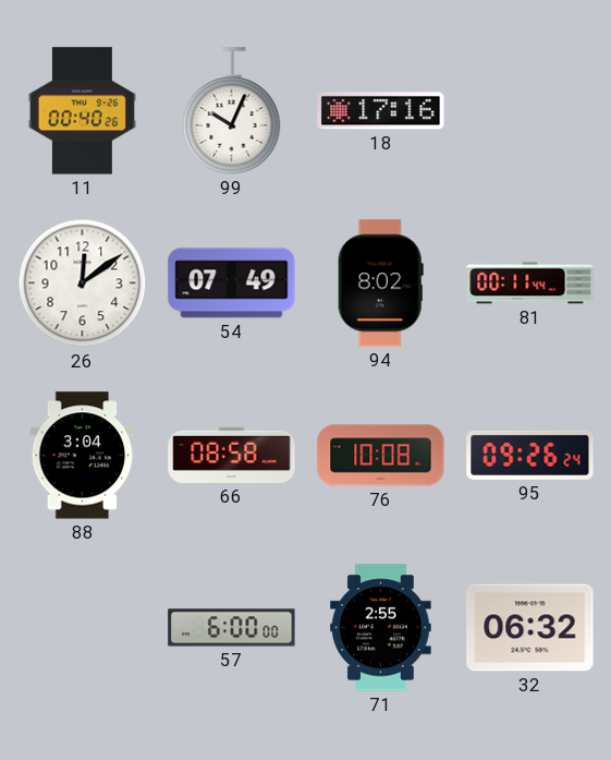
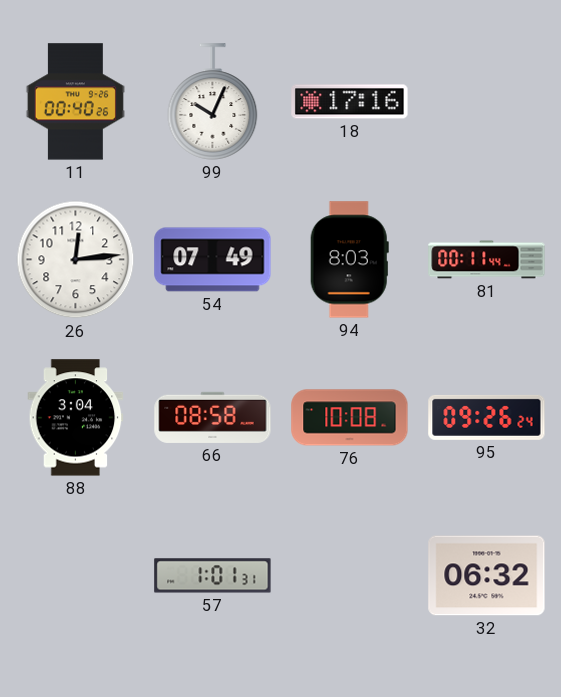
26: 12:09 -> 12:14 (76, 260)
94: 8:02 -> 8:03 (349, 260)
57: 6:00 -> 1:01 (213, 576)
71: 2:55 -> none (381, 628)
